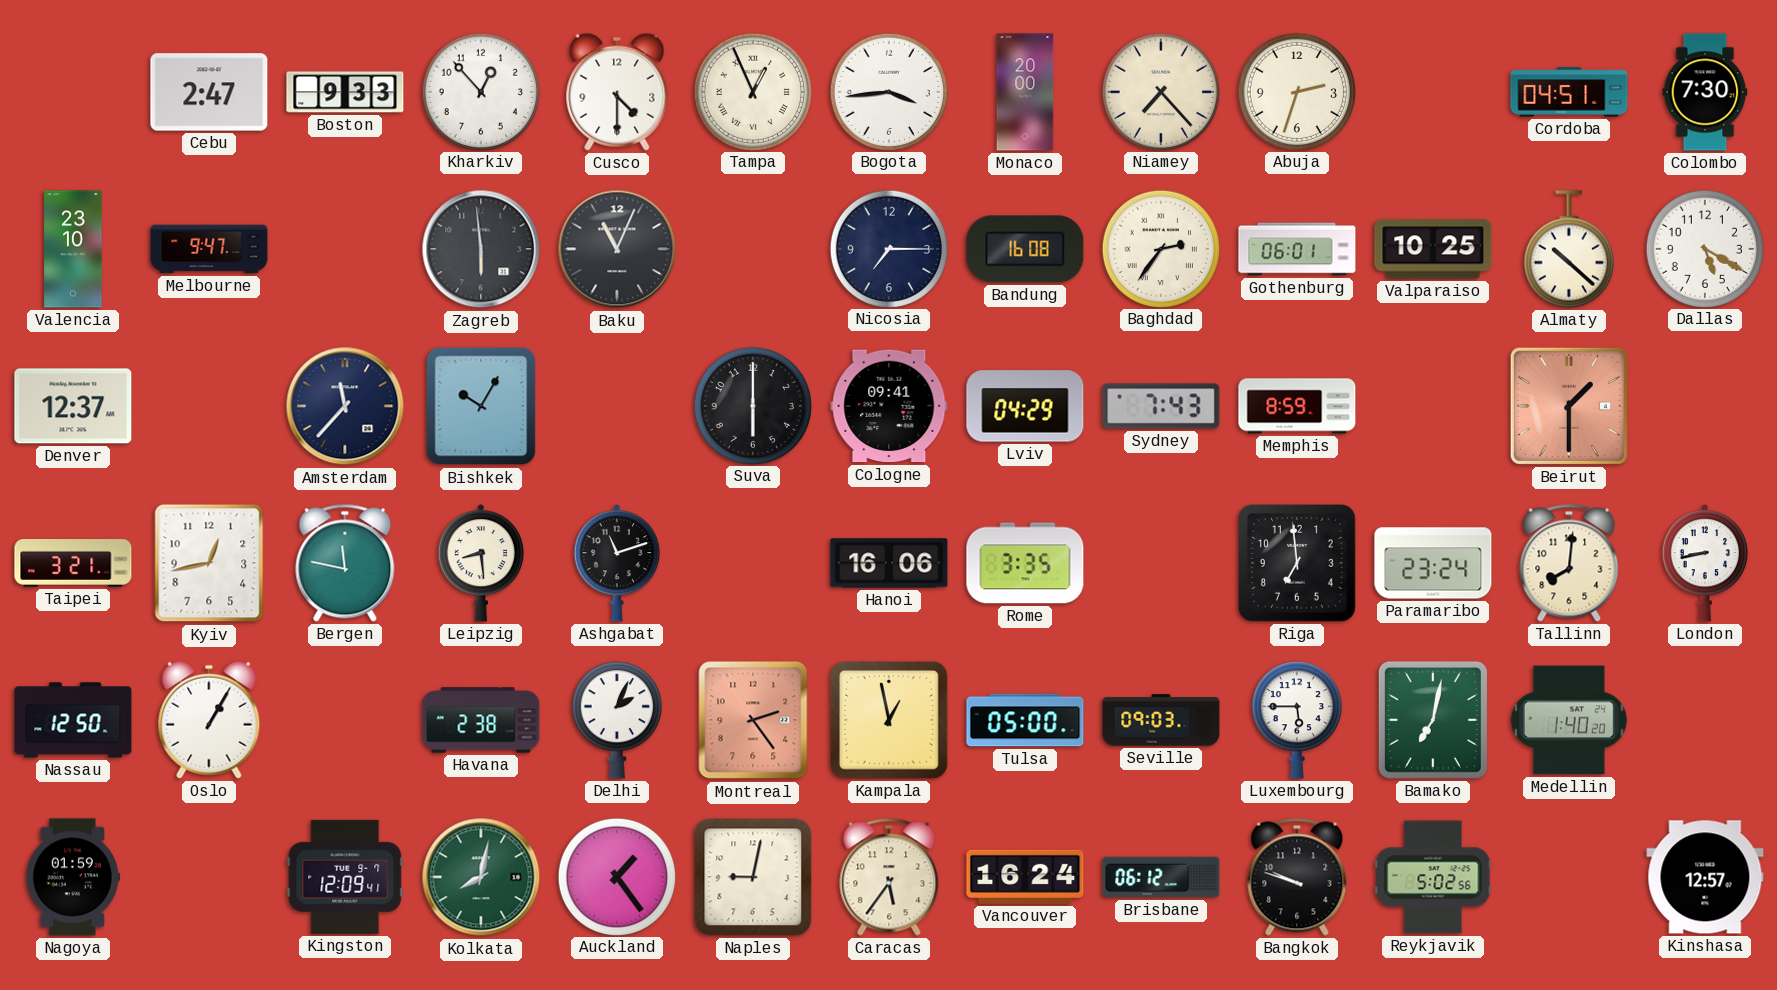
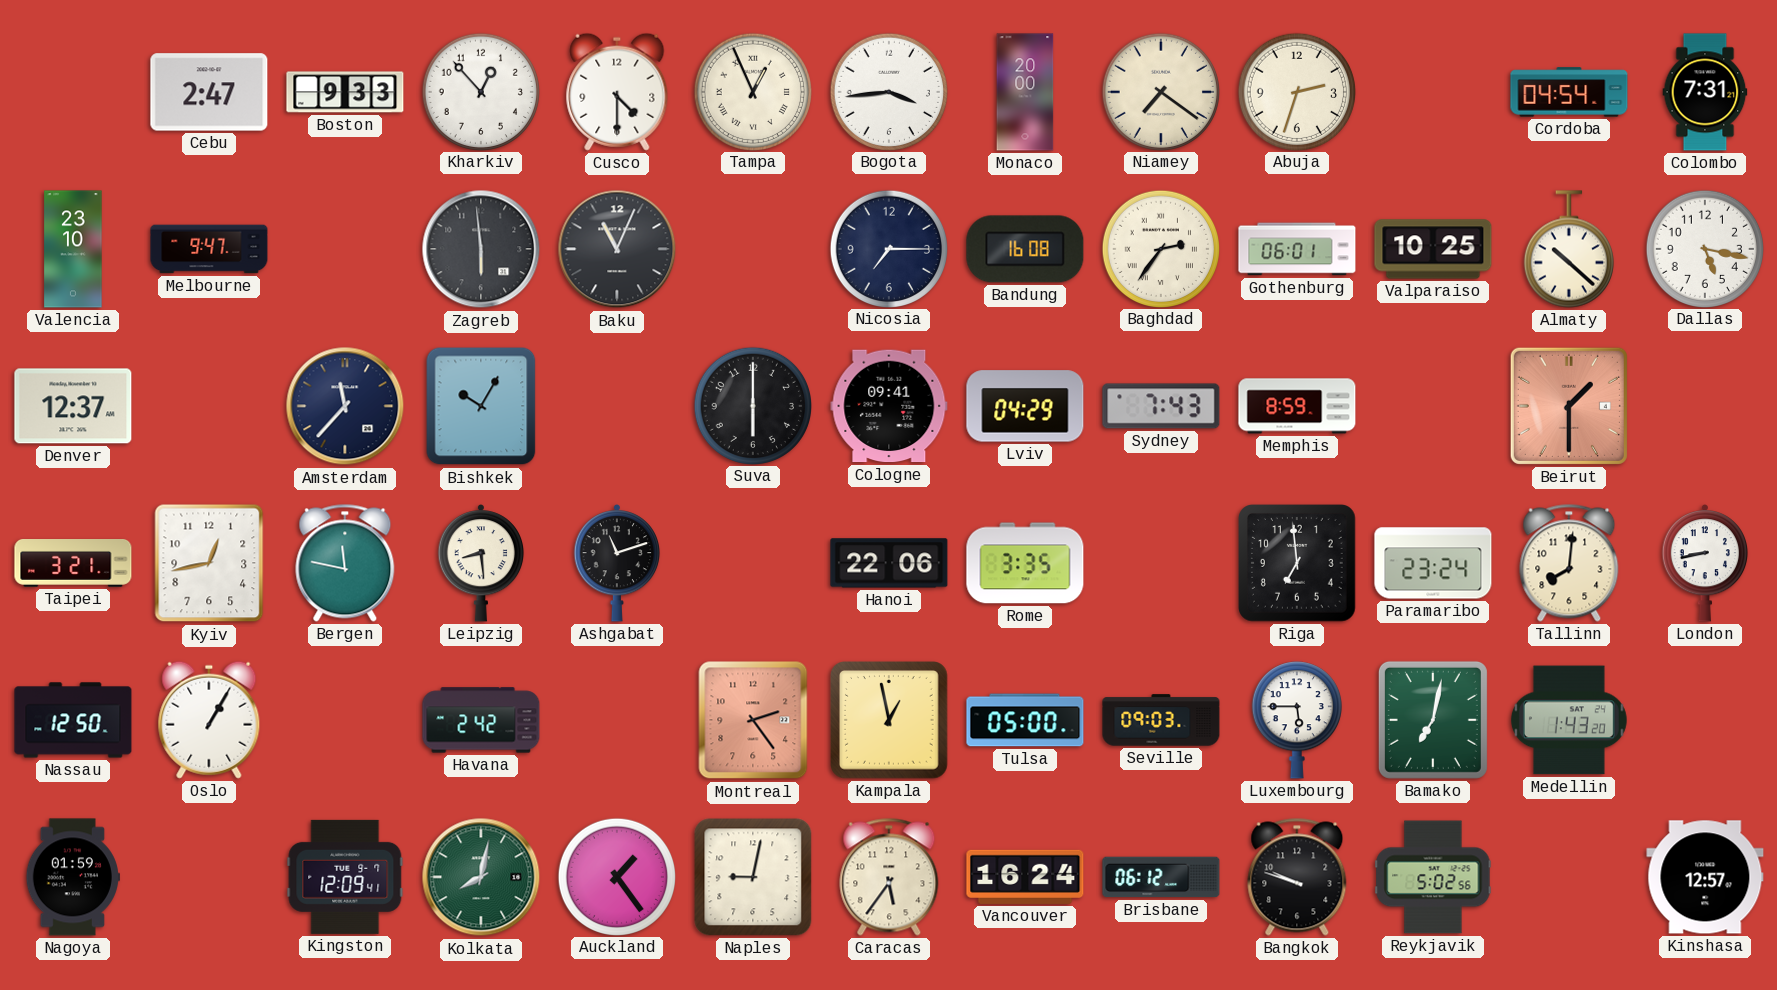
Niamey: 7:23 -> 7:21 (1160, 91)
Cordoba: 04:51 -> 04:54 (1569, 92)
Colombo: 7:30 -> 7:31 (1705, 92)
Dallas: 5:20 -> 5:17 (1704, 248)
Hanoi: 16:06 -> 22:06 (889, 563)
Havana: 2:38 -> 2:42 (481, 720)
Delhi: 2:04 -> none (617, 720)
Medellin: 1:40 -> 1:43 (1569, 720)
